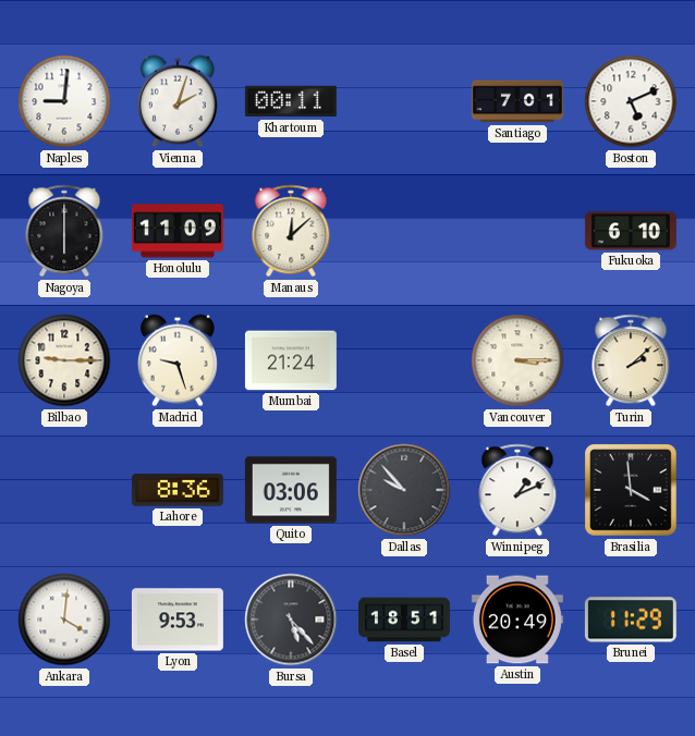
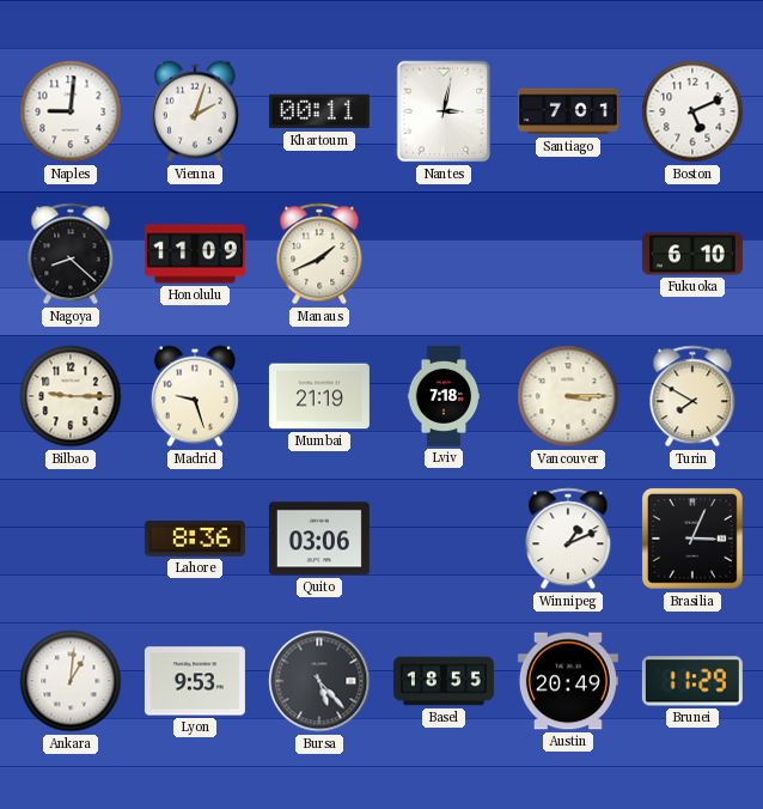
Nantes: none -> 3:02 (444, 111)
Nagoya: 6:00 -> 8:22 (71, 254)
Manaus: 12:08 -> 1:41 (319, 254)
Mumbai: 21:24 -> 21:19 (319, 396)
Lviv: none -> 7:18 (444, 396)
Turin: 2:08 -> 7:50 (692, 396)
Dallas: 9:53 -> none (404, 490)
Brasilia: 3:59 -> 3:04 (694, 540)
Ankara: 4:01 -> 1:01 (71, 681)
Basel: 18:51 -> 18:55 (444, 681)
